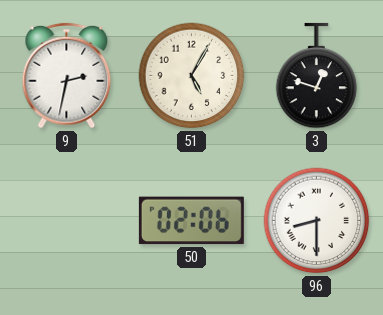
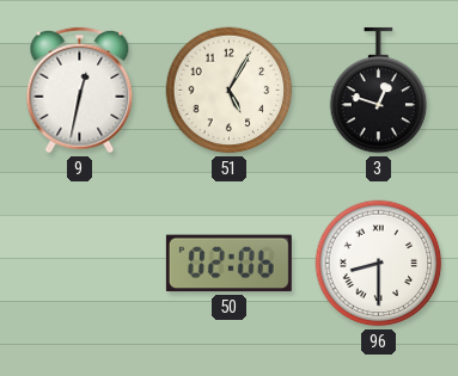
9: 2:32 -> 12:32 (80, 91)
